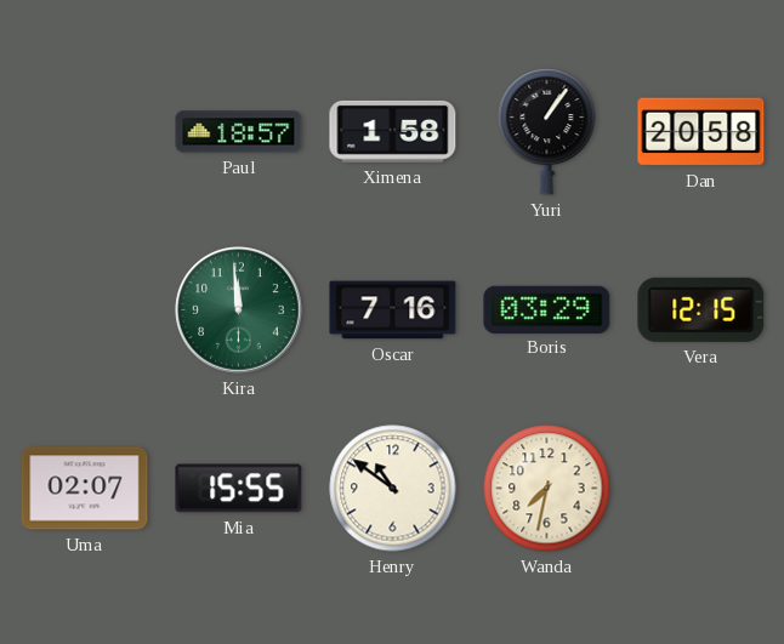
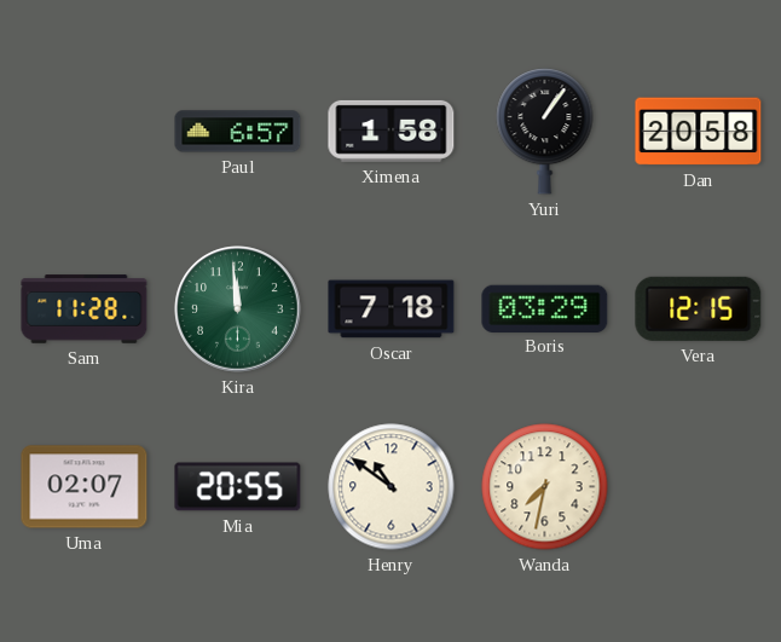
Paul: 18:57 -> 6:57 (238, 132)
Sam: none -> 11:28 (85, 310)
Oscar: 7:16 -> 7:18 (392, 310)
Mia: 15:55 -> 20:55 (238, 487)
